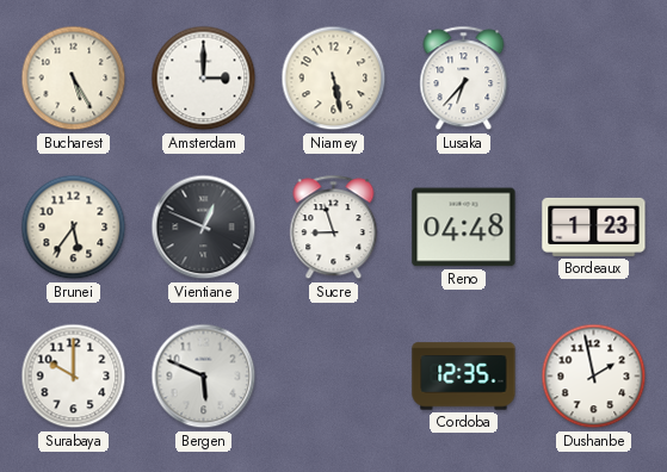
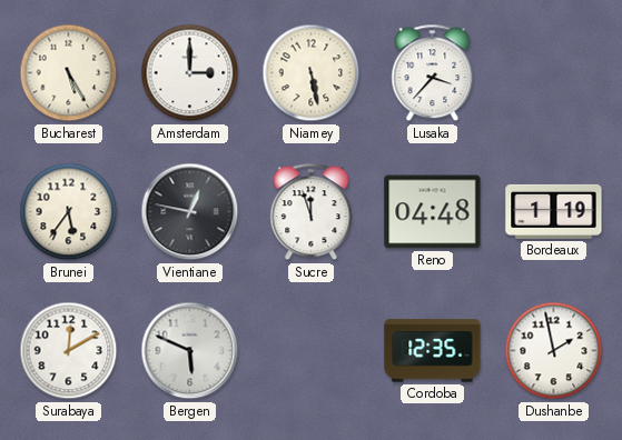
Lusaka: 6:37 -> 3:37 (433, 73)
Vientiane: 12:49 -> 12:47 (190, 212)
Sucre: 8:57 -> 11:57 (312, 212)
Bordeaux: 1:23 -> 1:19 (554, 211)
Surabaya: 10:00 -> 12:10 (69, 351)
